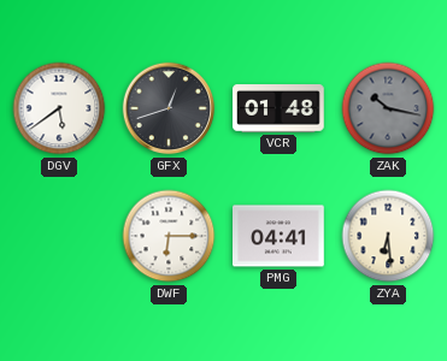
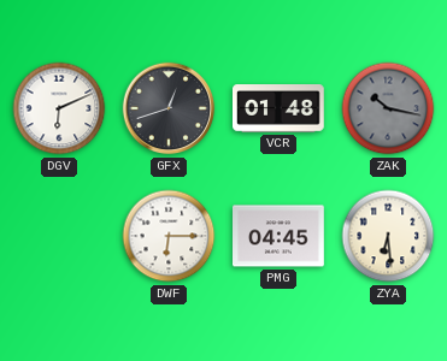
DGV: 5:39 -> 6:11 (59, 108)
PMG: 04:41 -> 04:45 (280, 236)
